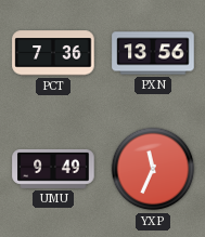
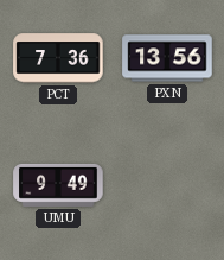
YXP: 11:34 -> none (153, 169)
